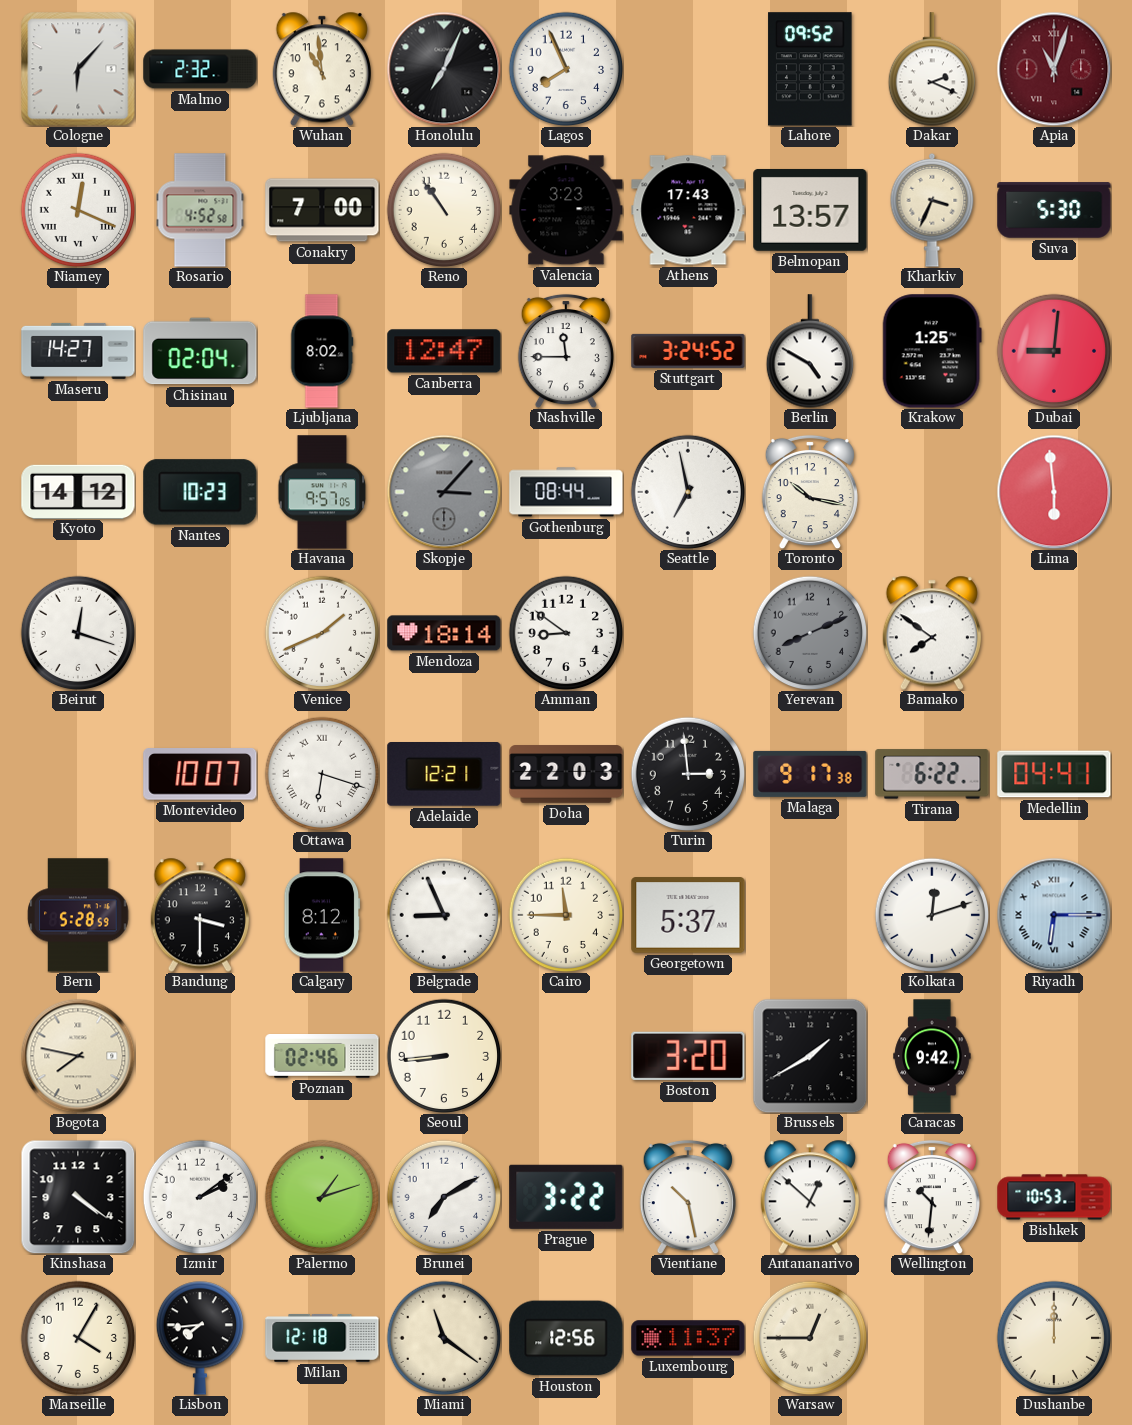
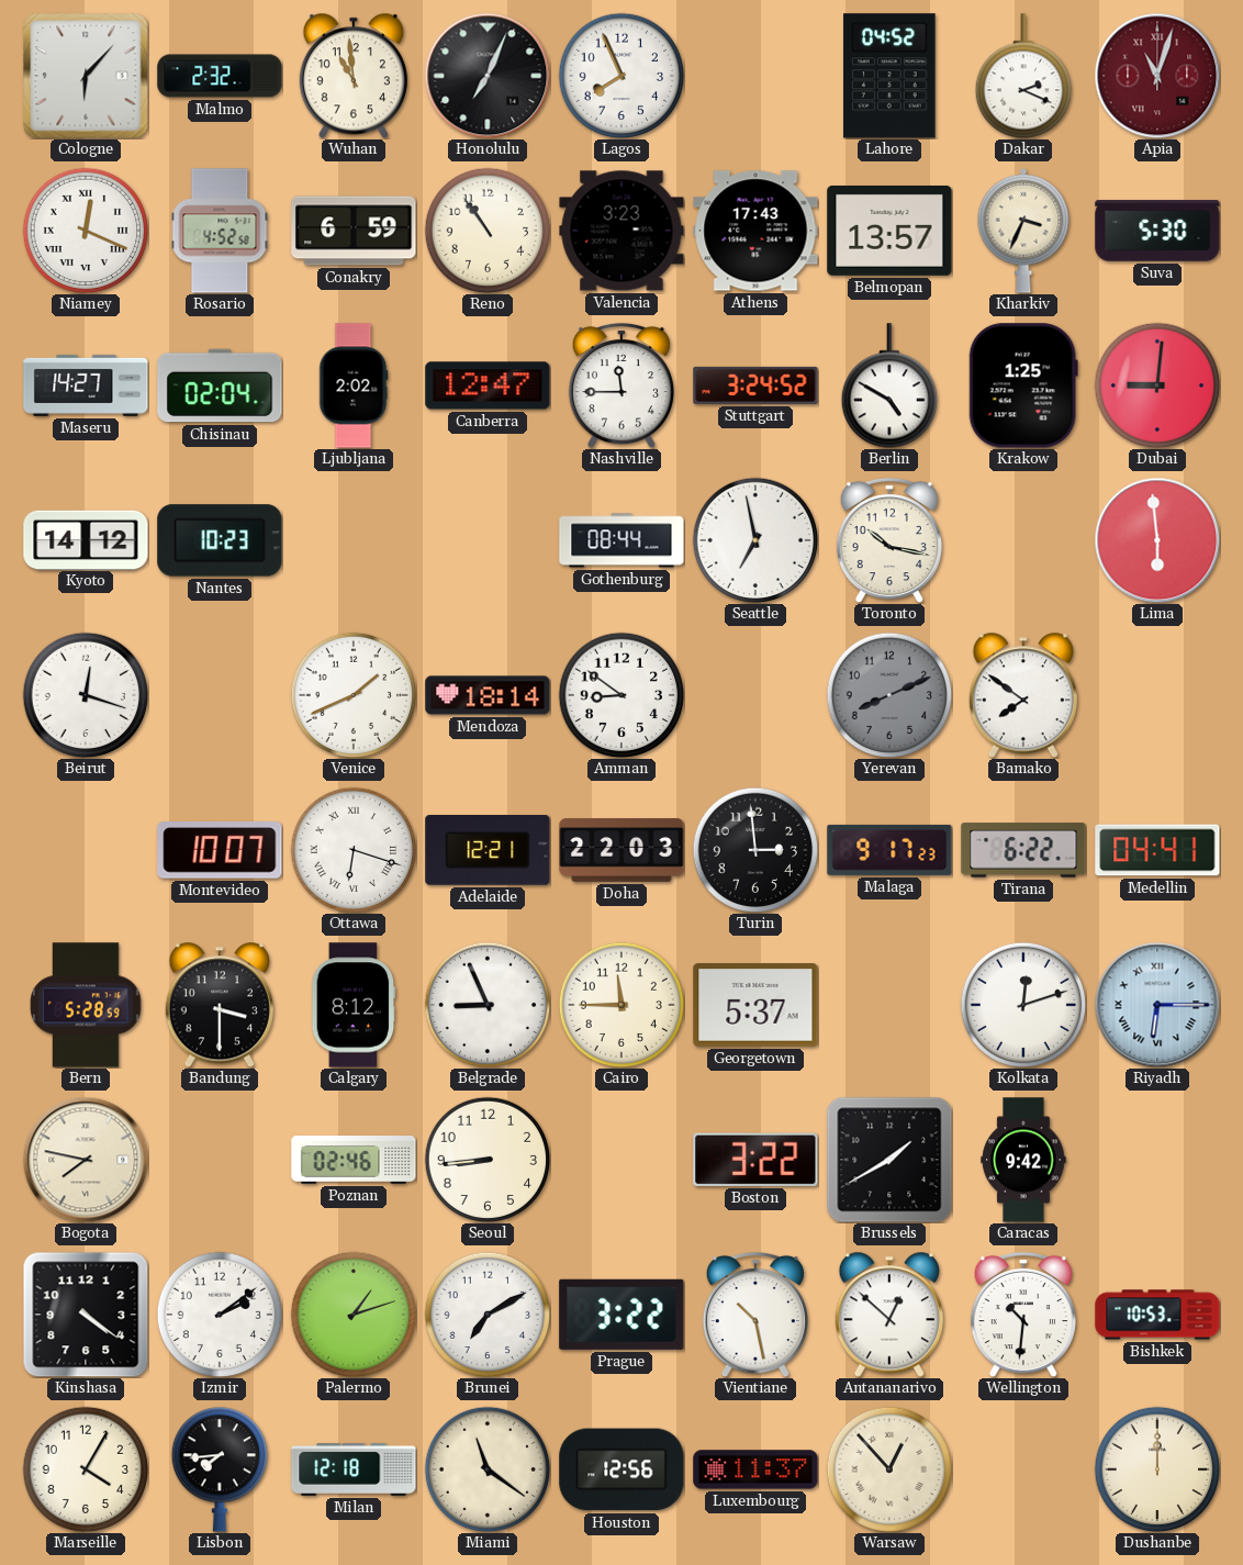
Lahore: 09:52 -> 04:52 (889, 76)
Conakry: 7:00 -> 6:59 (354, 231)
Ljubljana: 8:02 -> 2:02 (354, 385)
Havana: 9:57 -> none (322, 492)
Skopje: 3:07 -> none (444, 492)
Malaga: 9:17:38 -> 9:17:23 (889, 850)
Boston: 3:20 -> 3:22 (755, 1160)
Warsaw: 12:45 -> 12:53 (889, 1469)
